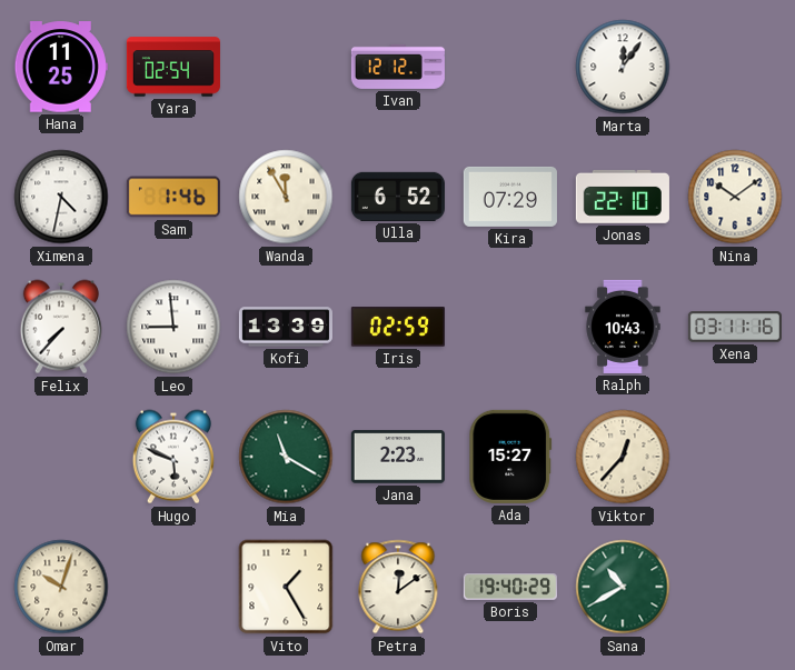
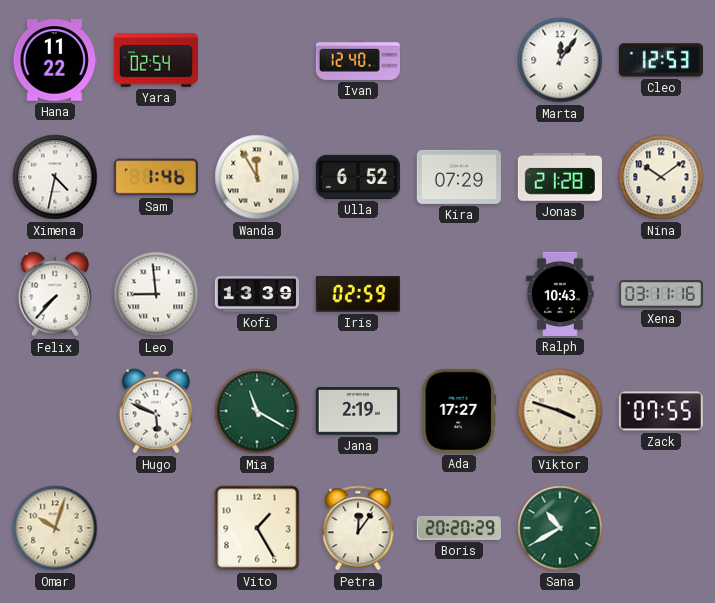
Hana: 11:25 -> 11:22 (55, 60)
Ivan: 12:12 -> 12:40 (358, 60)
Cleo: none -> 12:53 (661, 60)
Jonas: 22:10 -> 21:28 (560, 177)
Jana: 2:23 -> 2:19 (358, 411)
Ada: 15:27 -> 17:27 (459, 411)
Viktor: 12:37 -> 3:48 (560, 411)
Zack: none -> 07:55 (661, 411)
Petra: 12:09 -> 12:06 (358, 528)
Boris: 19:40 -> 20:20 (459, 529)
